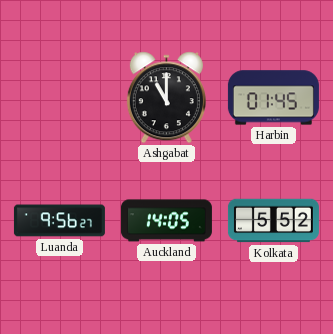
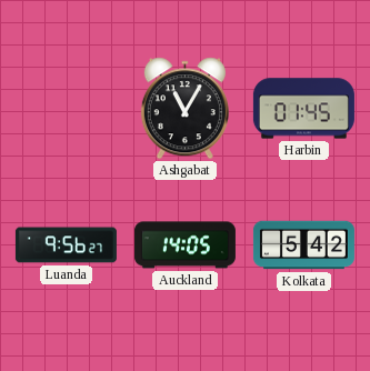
Ashgabat: 11:00 -> 11:05 (184, 109)
Kolkata: 5:52 -> 5:42 (303, 245)
